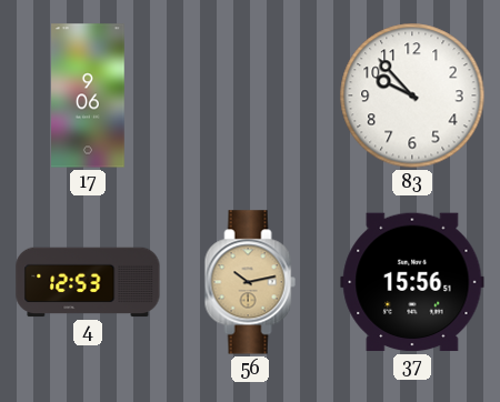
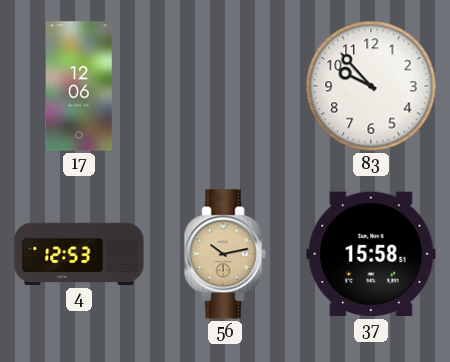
17: 9:06 -> 12:06 (80, 86)
37: 15:56 -> 15:58 (371, 254)
